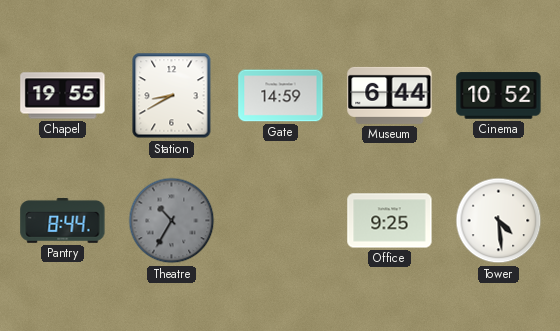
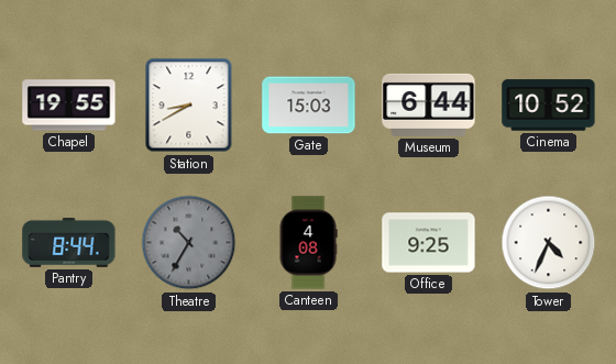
Gate: 14:59 -> 15:03 (309, 106)
Canteen: none -> 4:08 (308, 243)
Tower: 4:29 -> 4:34 (549, 243)
